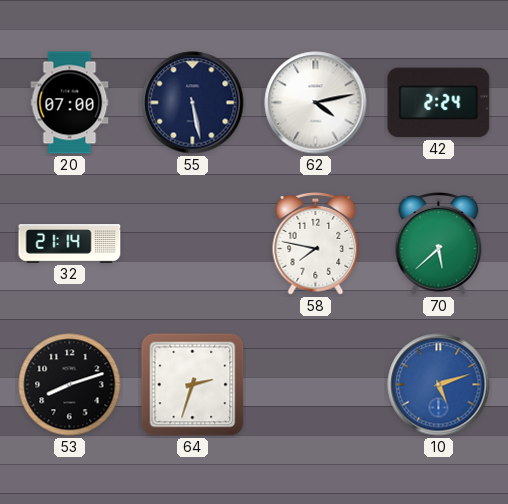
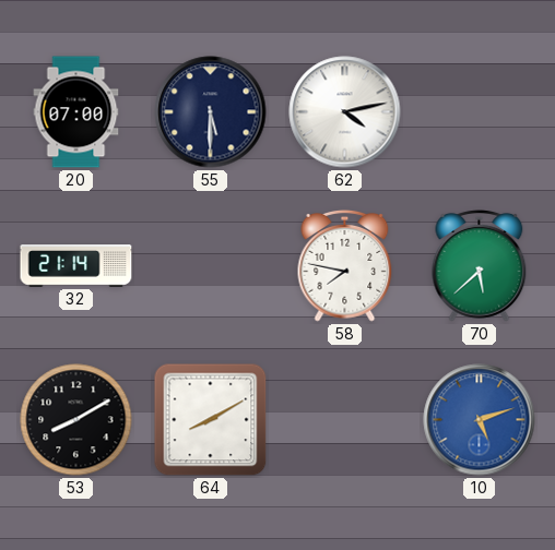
55: 5:28 -> 5:30 (211, 112)
42: 2:24 -> none (439, 103)
53: 8:12 -> 8:10 (76, 420)
64: 2:33 -> 8:10 (211, 420)
